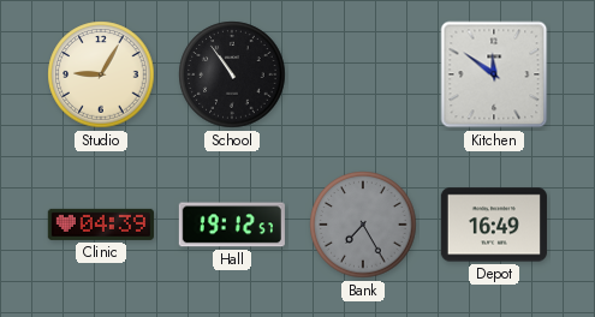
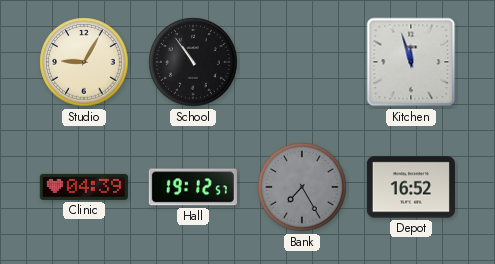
Kitchen: 11:51 -> 11:57 (411, 62)
Depot: 16:49 -> 16:52 (411, 187)
